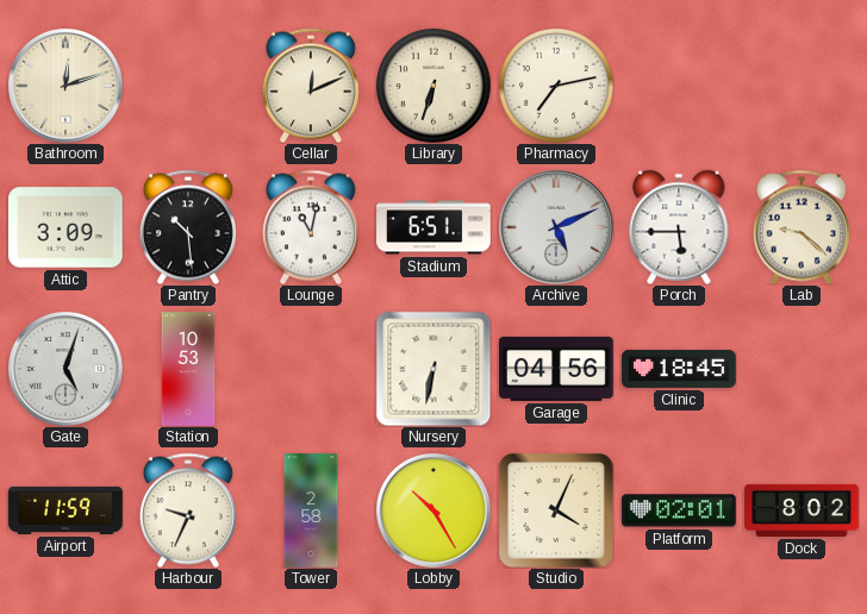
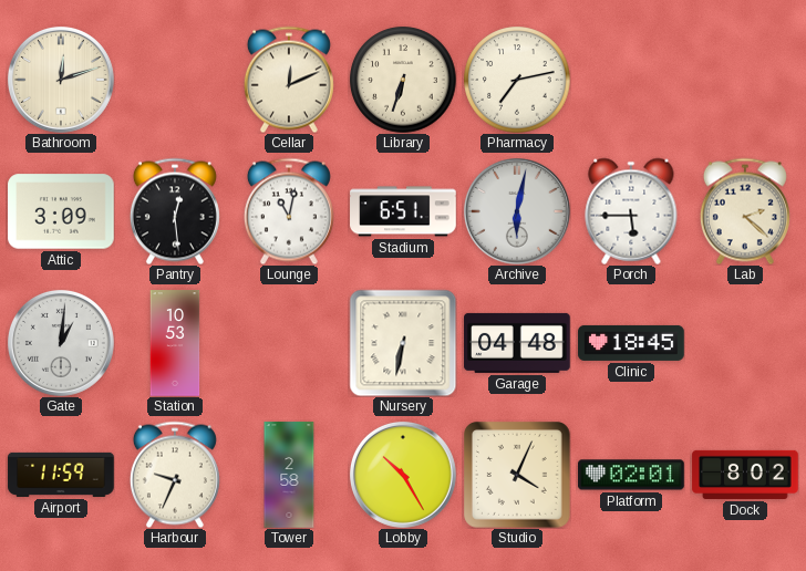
Pantry: 10:29 -> 12:29 (175, 211)
Archive: 5:11 -> 6:02 (517, 211)
Lab: 9:22 -> 2:22 (745, 211)
Gate: 5:03 -> 1:01 (61, 343)
Garage: 04:56 -> 04:48 (517, 343)
